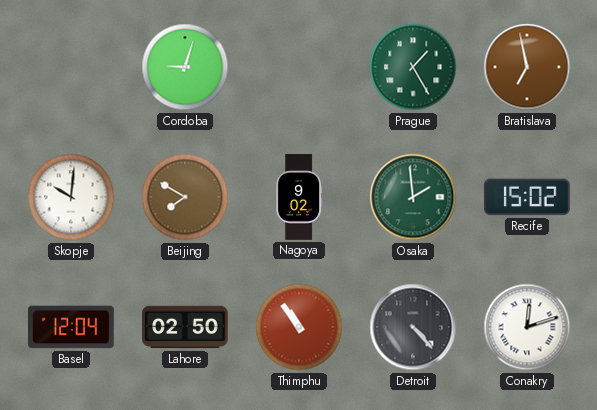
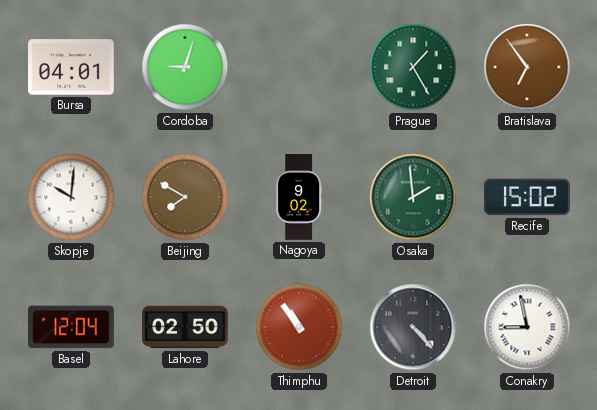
Bursa: none -> 04:01 (72, 67)
Bratislava: 6:58 -> 6:54 (527, 67)
Conakry: 12:12 -> 8:58 (527, 327)
